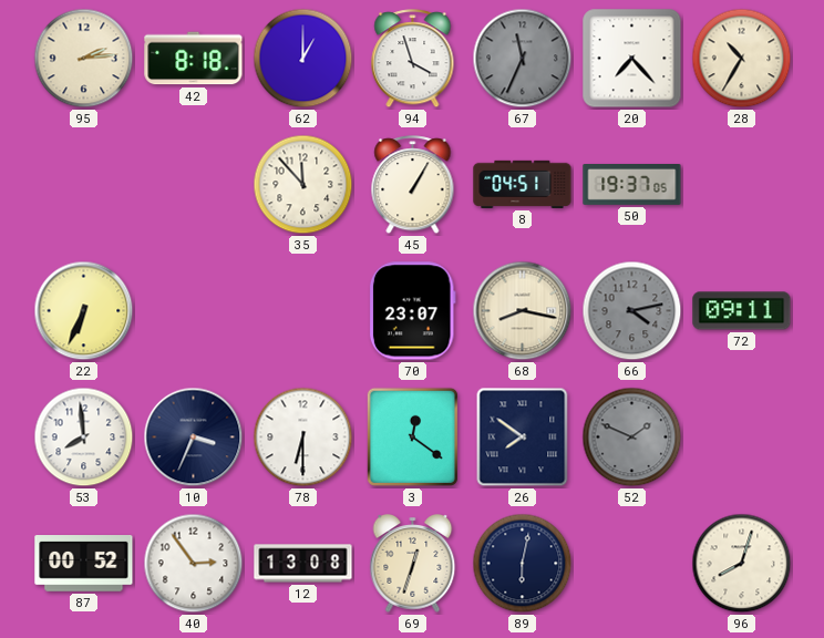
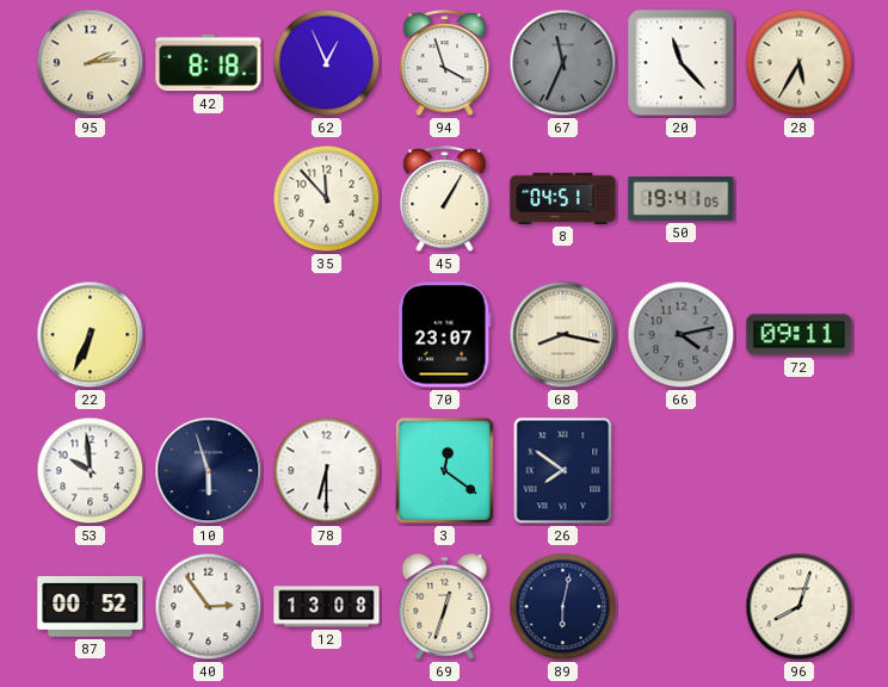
62: 1:00 -> 12:56 (327, 63)
20: 7:23 -> 11:23 (682, 63)
28: 10:35 -> 5:35 (800, 63)
50: 19:37 -> 19:41 (682, 199)
53: 7:59 -> 9:59 (91, 471)
10: 3:34 -> 5:57 (209, 471)
52: 1:49 -> none (632, 438)
